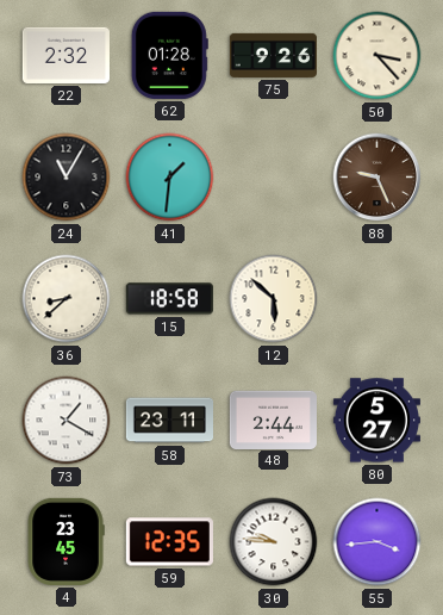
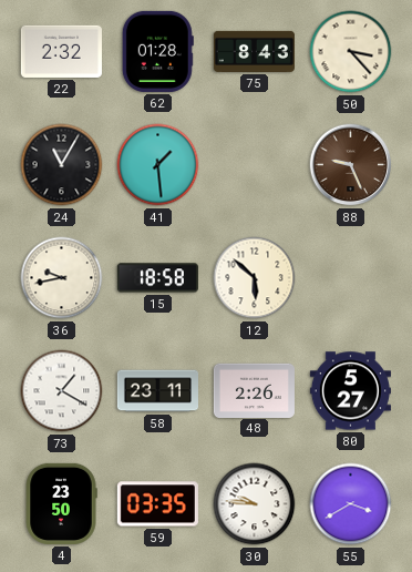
75: 9:26 -> 8:43 (254, 51)
41: 1:31 -> 1:29 (158, 165)
36: 8:38 -> 9:43 (62, 278)
48: 2:44 -> 2:26 (254, 390)
4: 23:45 -> 23:50 (61, 503)
59: 12:35 -> 03:35 (157, 504)
55: 3:44 -> 3:40 (351, 504)
